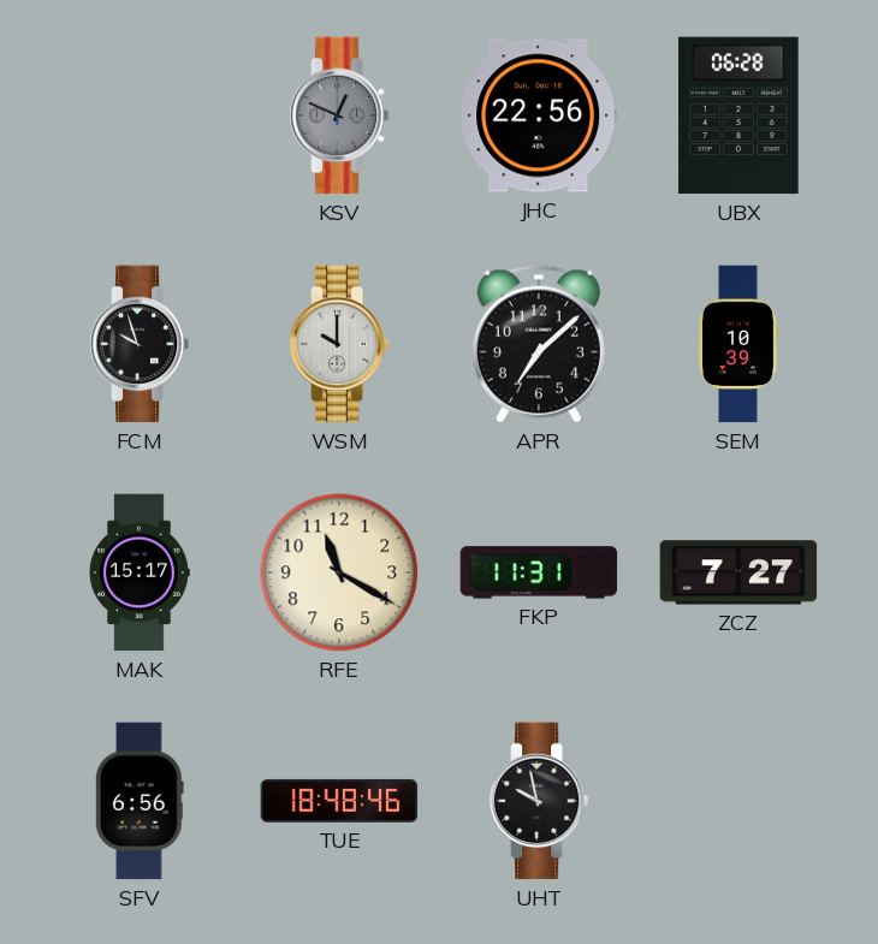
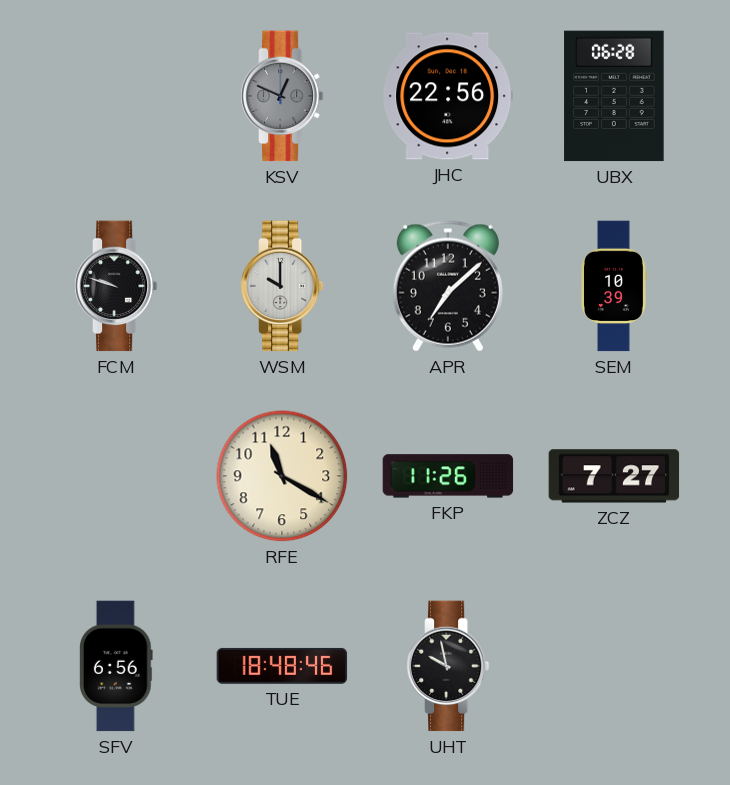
FCM: 9:57 -> 9:48 (116, 286)
MAK: 15:17 -> none (140, 572)
FKP: 11:31 -> 11:26 (448, 476)
